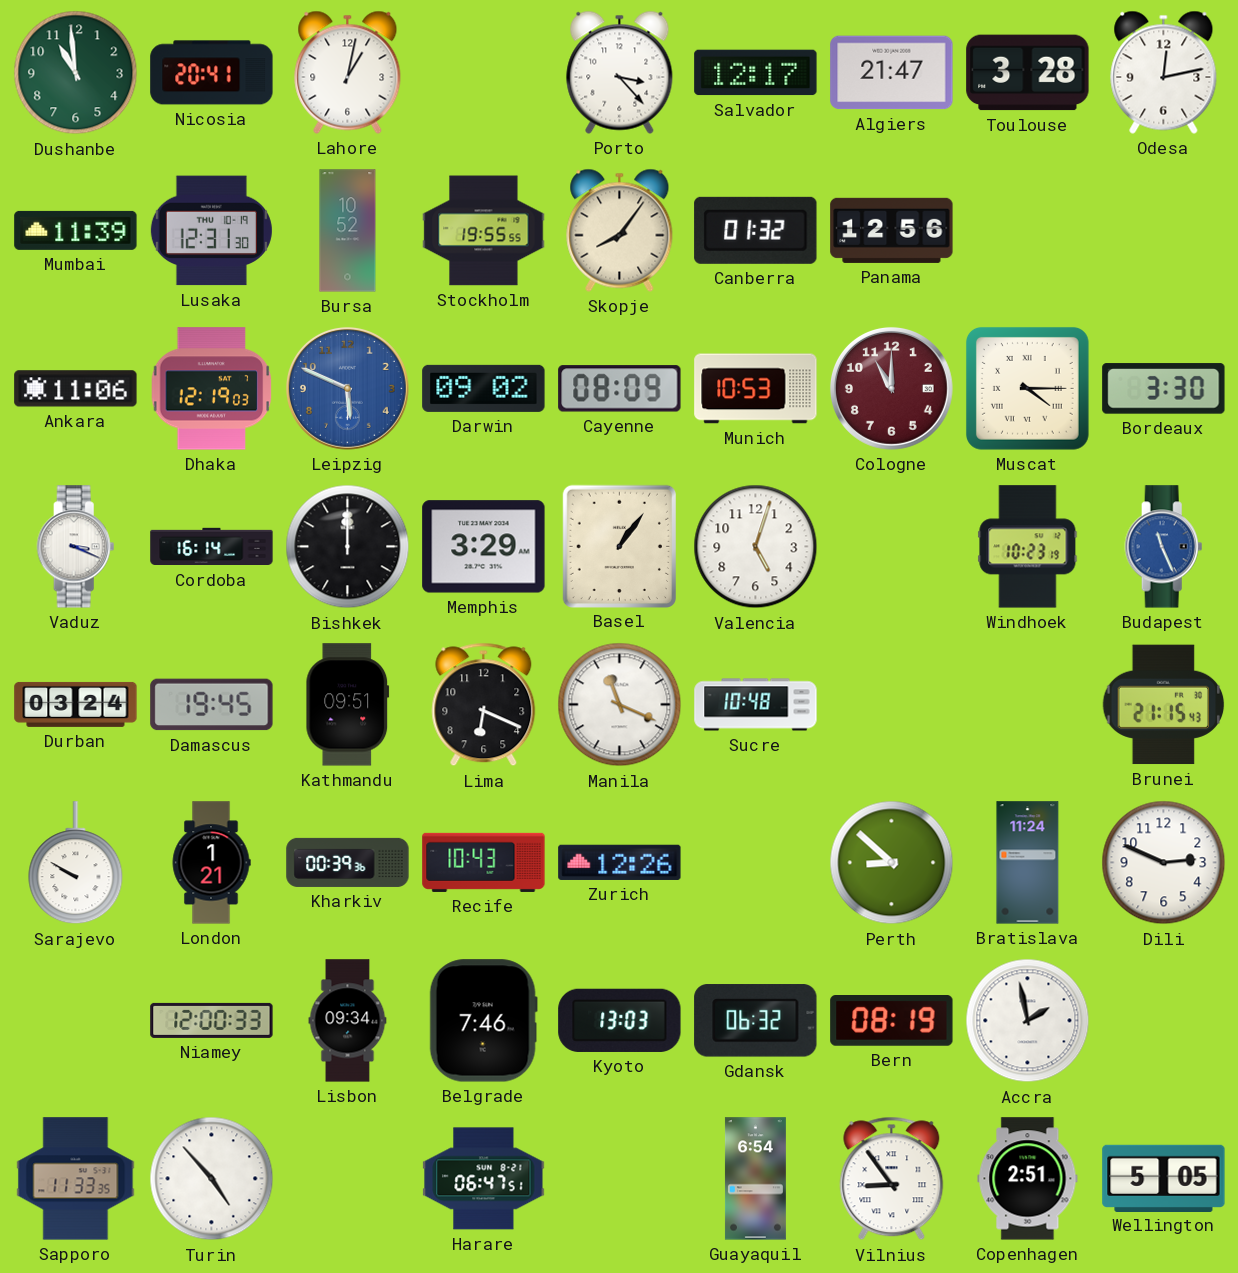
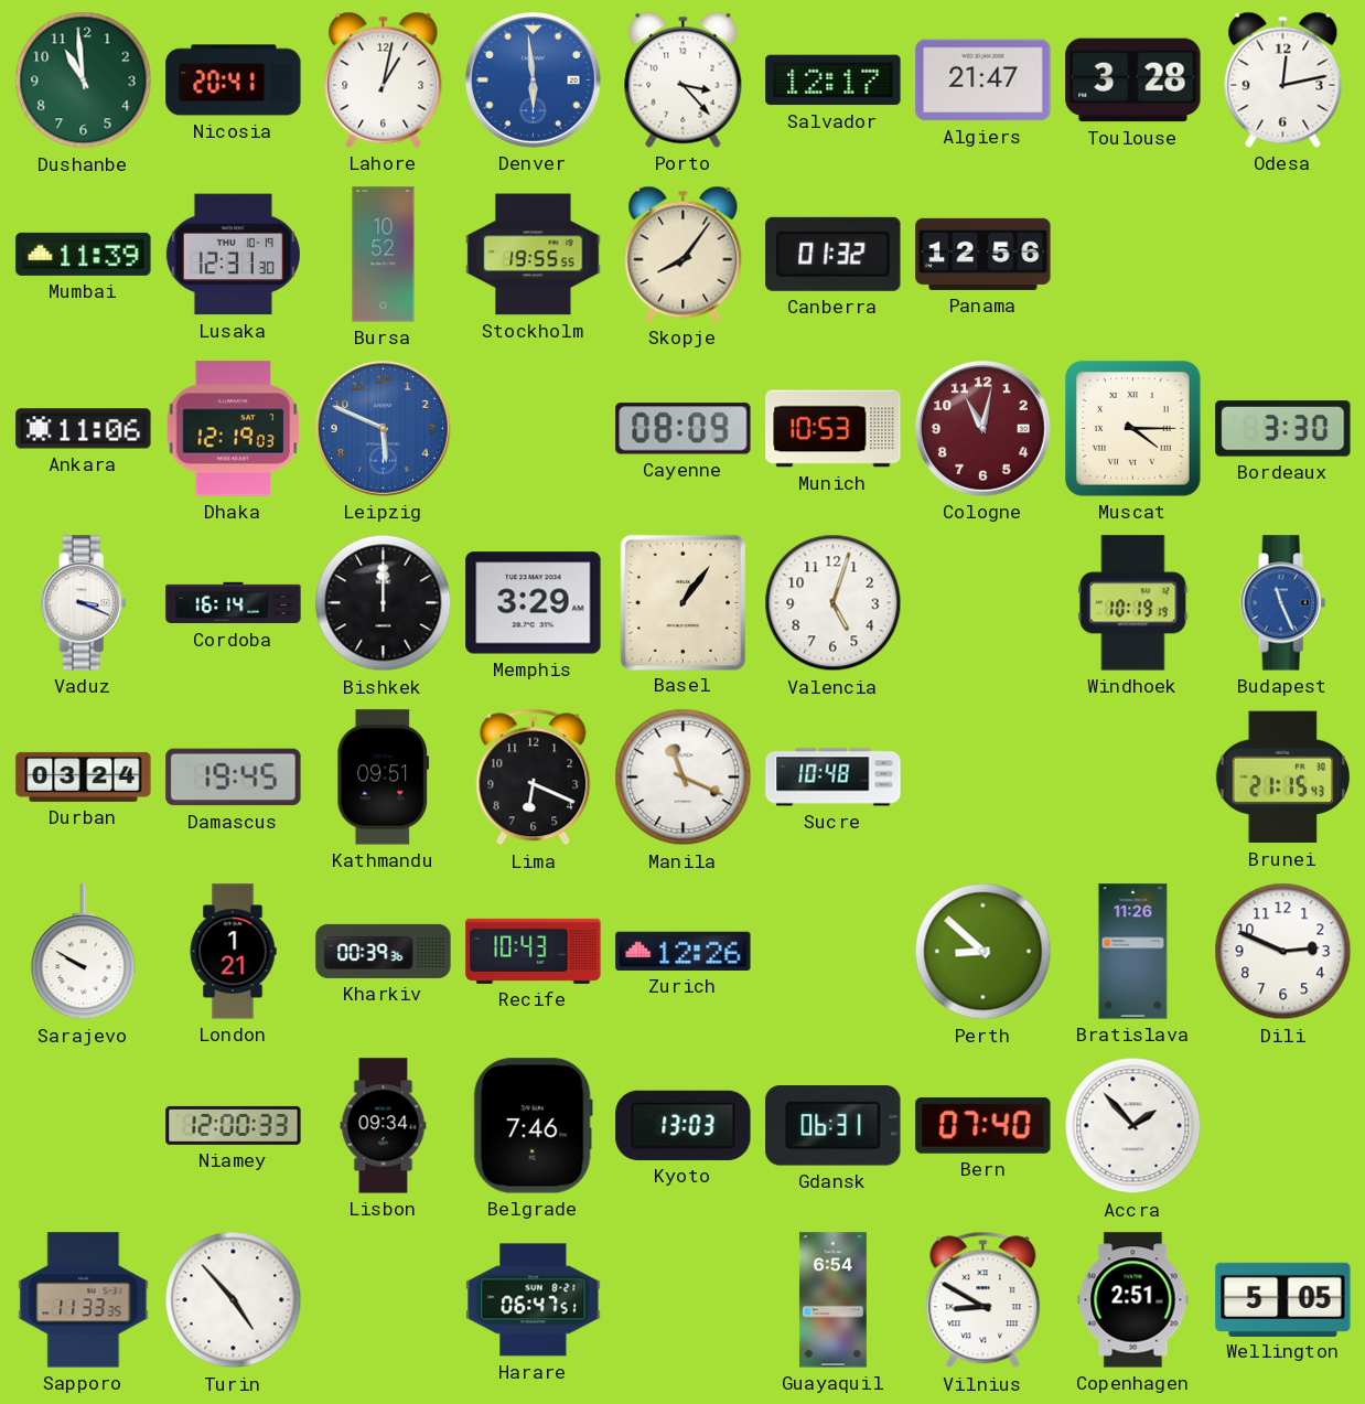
Denver: none -> 5:59 (533, 79)
Darwin: 09:02 -> none (484, 388)
Cologne: 11:00 -> 11:02 (982, 428)
Windhoek: 10:23 -> 10:19 (1133, 603)
Bratislava: 11:24 -> 11:26 (1133, 952)
Gdansk: 06:32 -> 06:31 (834, 1126)
Bern: 08:19 -> 07:40 (984, 1126)
Accra: 1:58 -> 1:53 (1133, 1126)
Vilnius: 8:54 -> 8:50 (984, 1300)
